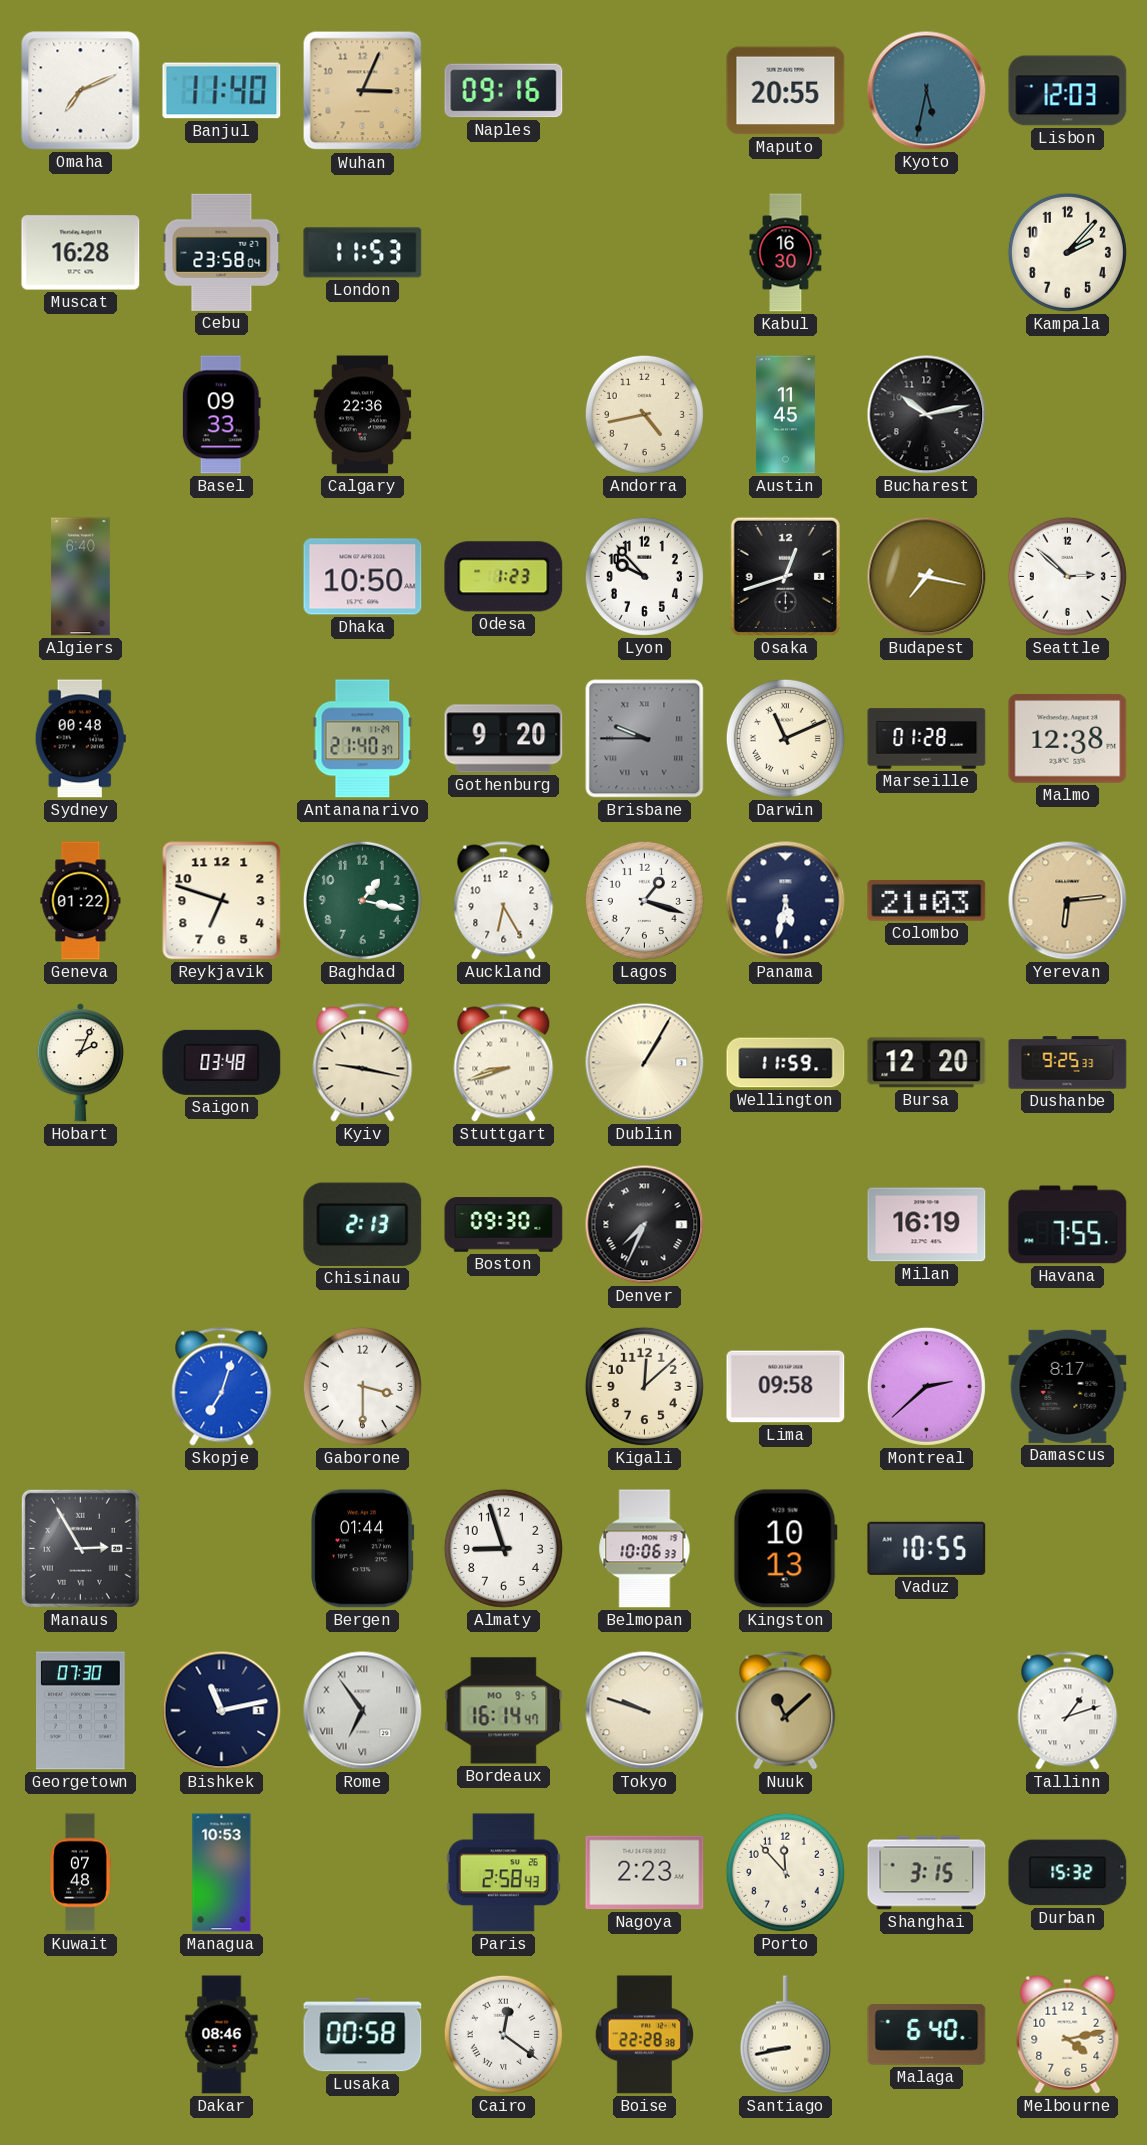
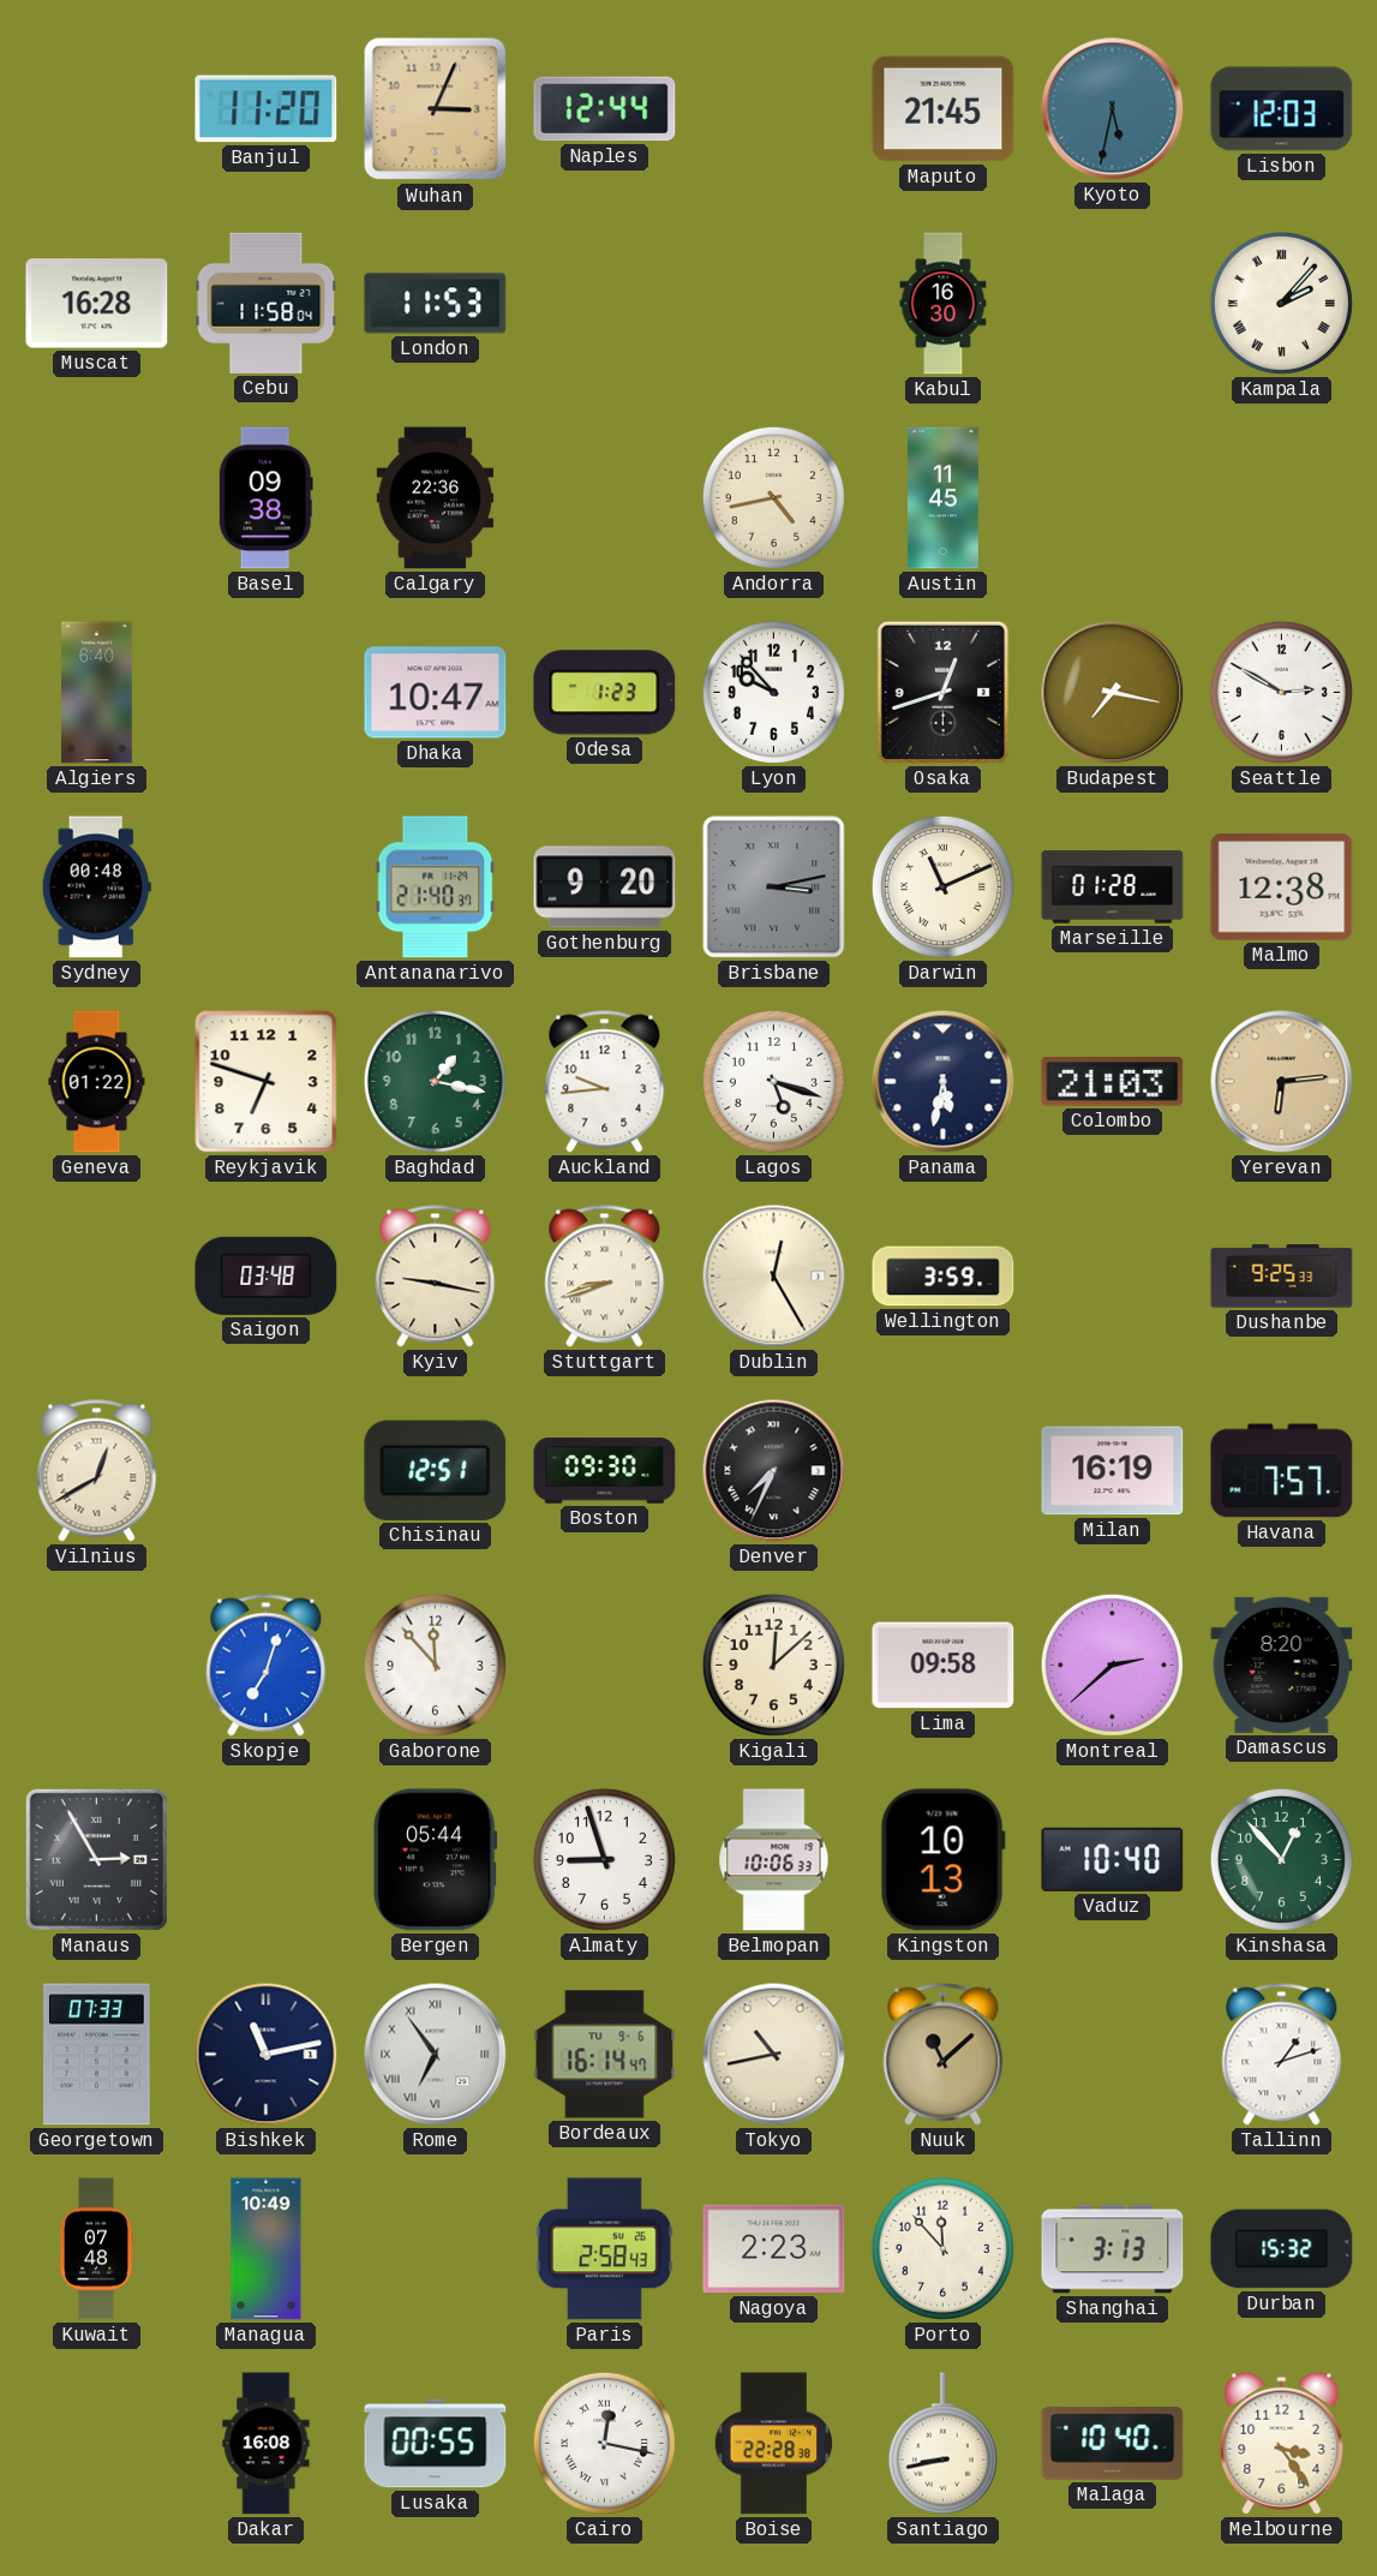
Omaha: 7:11 -> none (81, 91)
Banjul: 11:40 -> 11:20 (267, 109)
Naples: 09:16 -> 12:44 (605, 109)
Maputo: 20:55 -> 21:45 (944, 109)
Cebu: 23:58 -> 11:58 (267, 303)
Kampala numerals: Arabic -> Roman (1281, 303)
Basel: 09:33 -> 09:38 (265, 498)
Bucharest: 10:13 -> none (927, 415)
Dhaka: 10:50 -> 10:47 (436, 693)
Seattle: 2:52 -> 2:50 (1281, 692)
Brisbane: 9:45 -> 3:13 (774, 887)
Auckland: 6:25 -> 9:44 (605, 1082)
Lagos: 1:18 -> 5:18 (773, 1081)
Hobart: 2:04 -> none (80, 1063)
Dublin: 1:05 -> 12:25 (774, 1277)
Wellington: 11:59 -> 3:59 (944, 1277)
Bursa: 12:20 -> none (927, 1063)
Vilnius: none -> 12:40 (97, 1471)
Chisinau: 2:13 -> 12:51 (436, 1470)
Havana: 7:55 -> 7:57 (1282, 1471)
Gaborone: 3:30 -> 11:53 (435, 1664)
Damascus: 8:17 -> 8:20 (1282, 1664)
Bergen: 01:44 -> 05:44 (436, 1860)
Vaduz: 10:55 -> 10:40 (1113, 1859)
Kinshasa: none -> 12:53 (1281, 1859)
Georgetown: 07:30 -> 07:33 (97, 2055)
Bordeaux date: MO 9-5 -> TU 9-6 (605, 2055)
Tokyo: 9:48 -> 10:43 (774, 2055)
Managua: 10:53 -> 10:49 (267, 2249)
Shanghai: 3:15 -> 3:13 (1113, 2249)
Dakar: 08:46 -> 16:08 (267, 2444)
Lusaka: 00:58 -> 00:55 (436, 2444)
Cairo: 12:21 -> 12:17 (604, 2443)
Malaga: 6:40 -> 10:40 (1113, 2444)
Melbourne: 4:13 -> 3:24 (1282, 2443)
